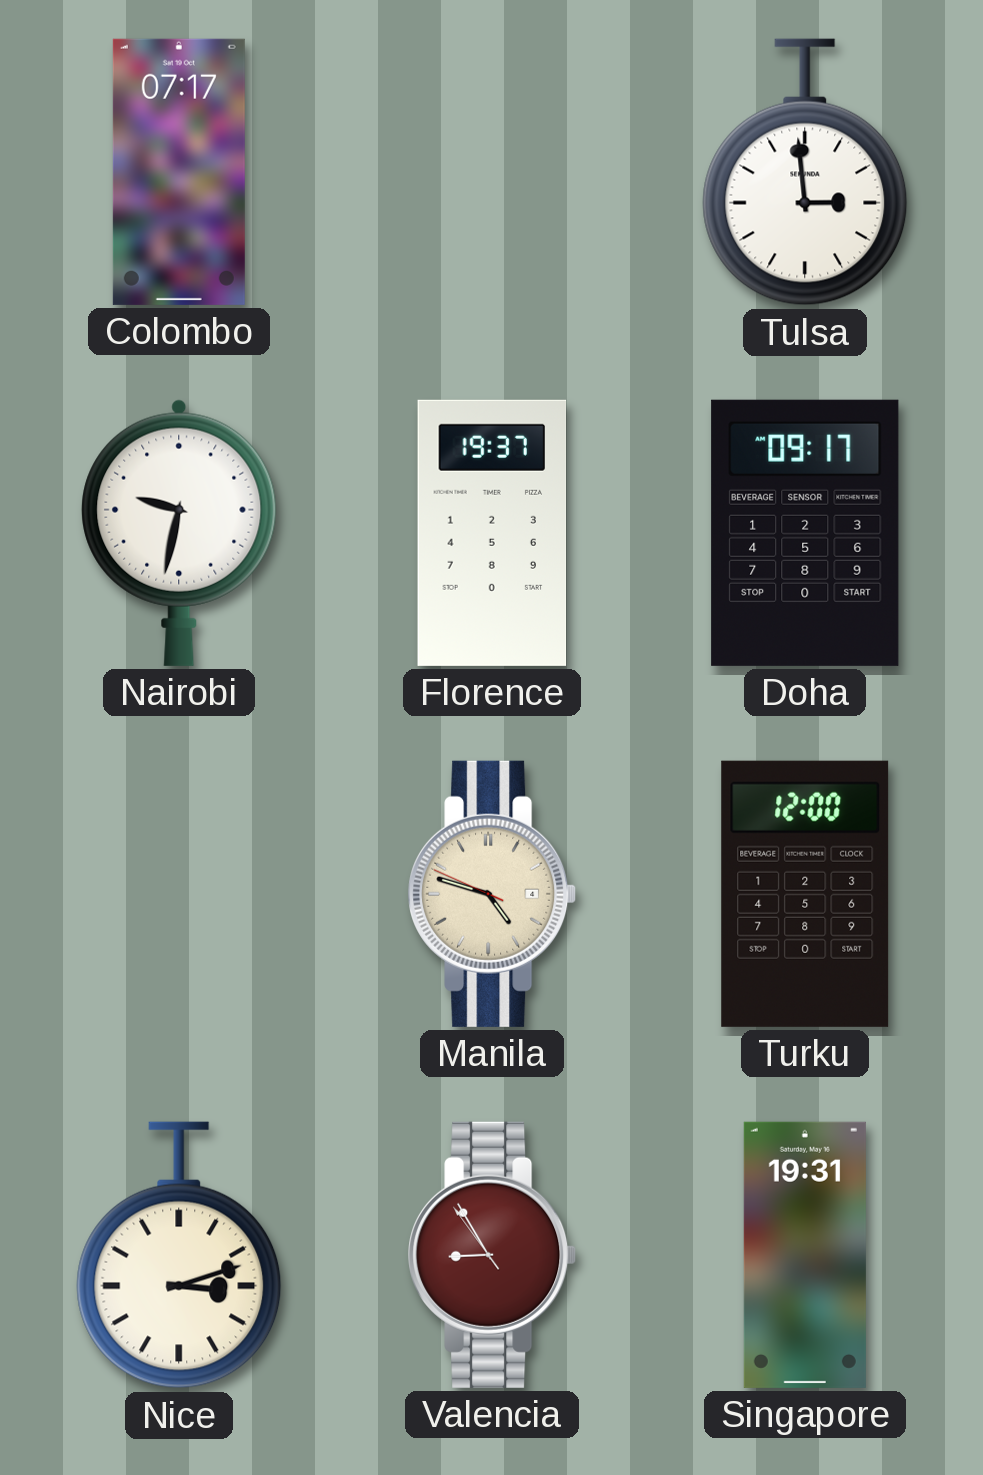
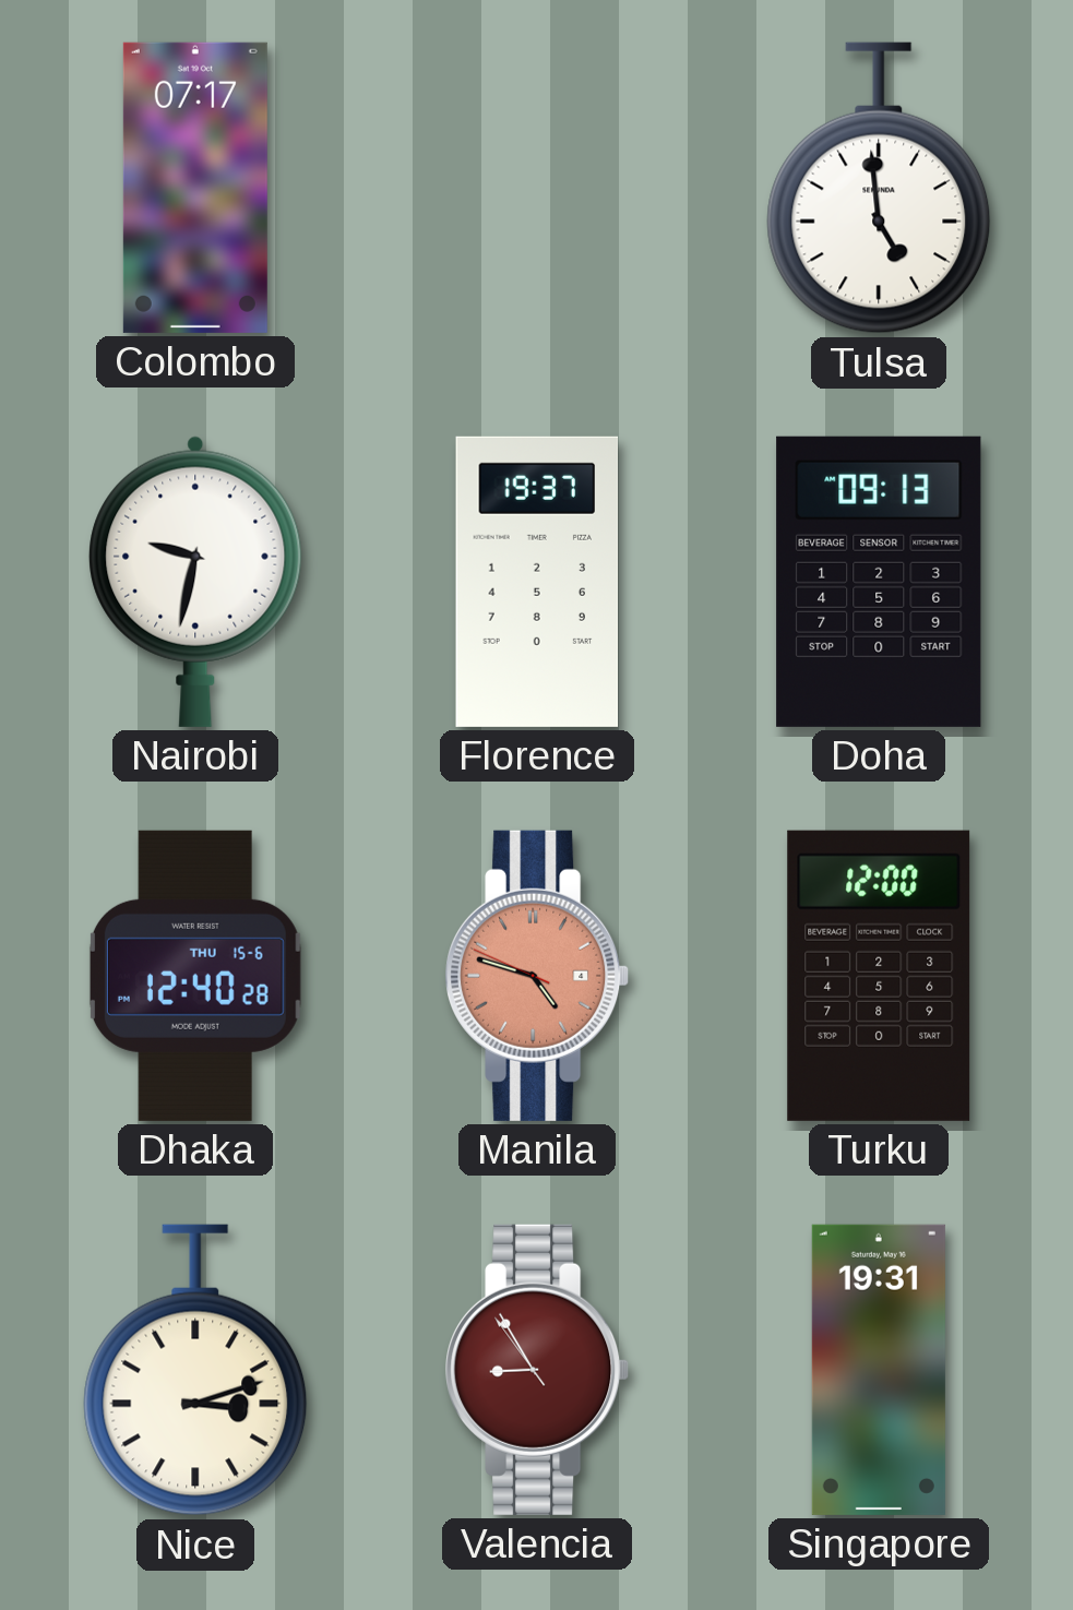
Tulsa: 2:59 -> 4:59 (879, 188)
Doha: 09:17 -> 09:13 (879, 582)
Dhaka: none -> 12:40 (195, 976)
Manila dial: cream -> salmon (537, 976)
